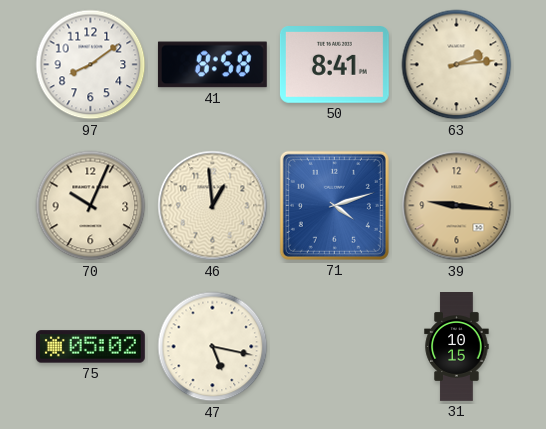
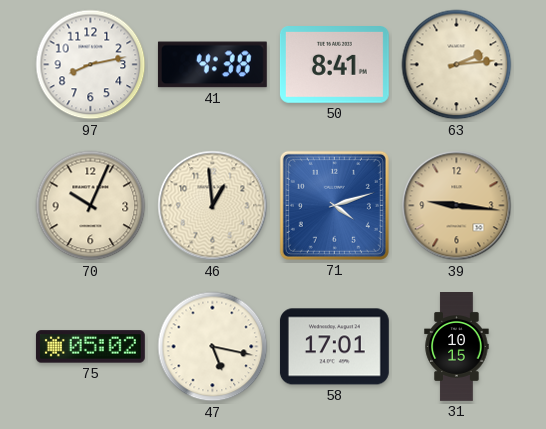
97: 8:09 -> 8:13 (91, 65)
41: 8:58 -> 4:38 (212, 65)
58: none -> 17:01 (334, 347)
